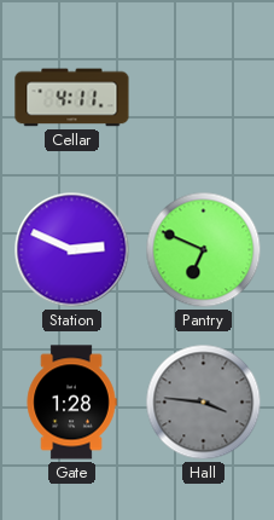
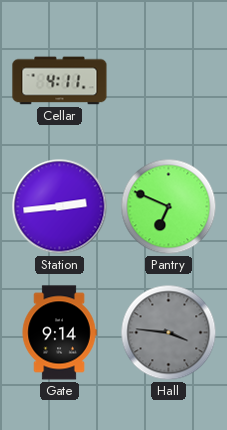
Station: 2:49 -> 2:44 (60, 207)
Gate: 1:28 -> 9:14 (59, 333)
